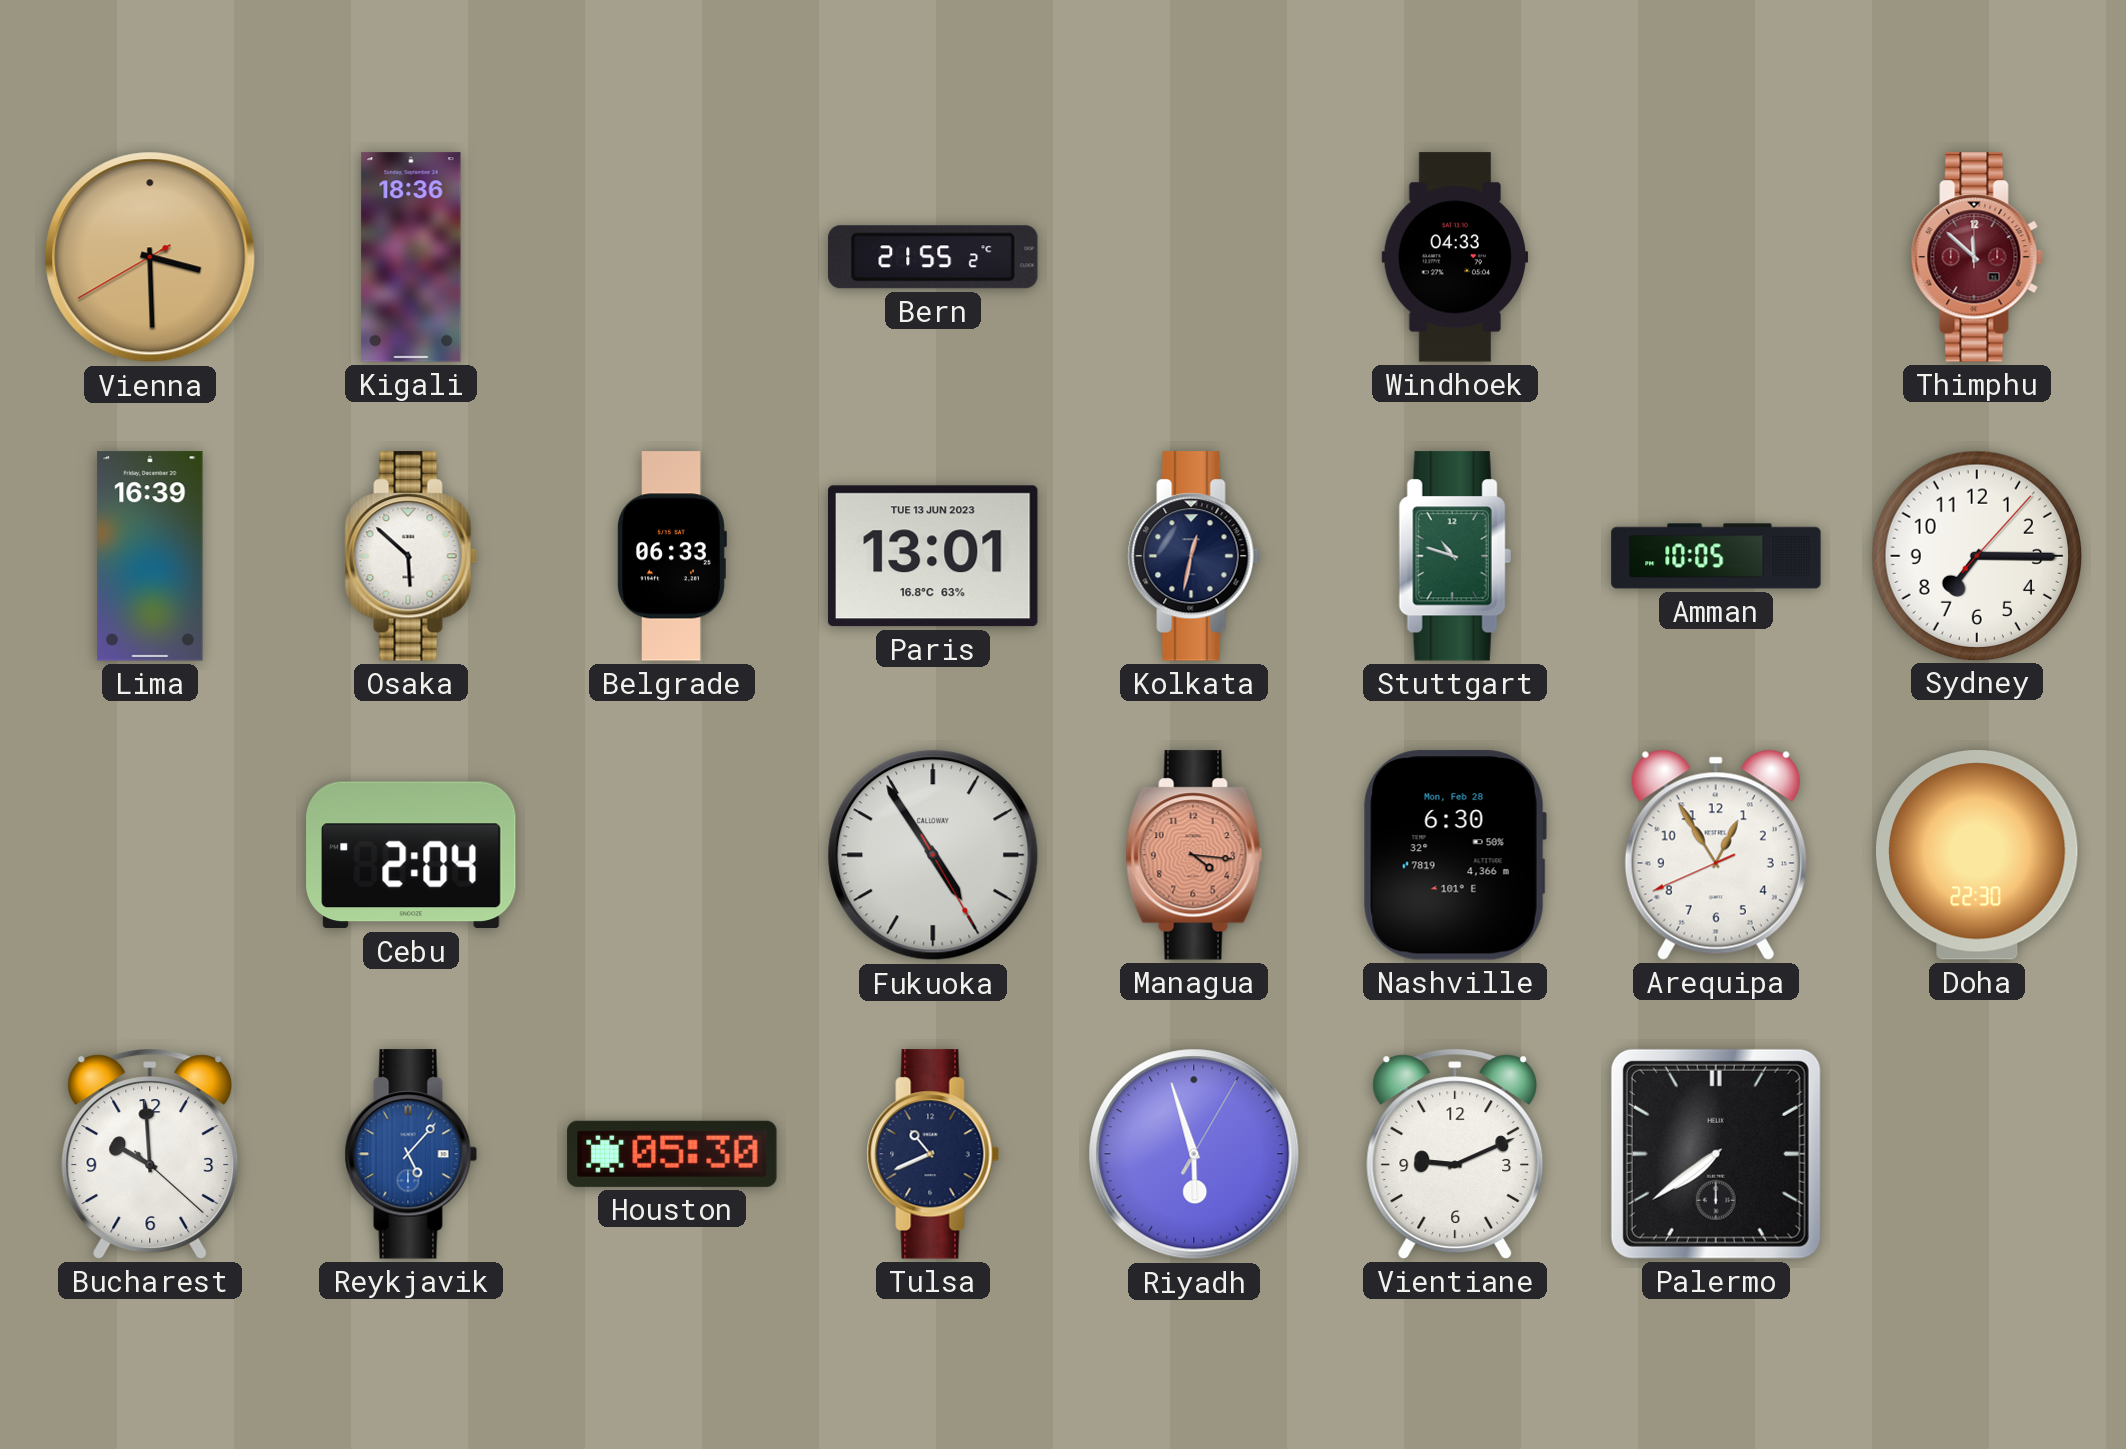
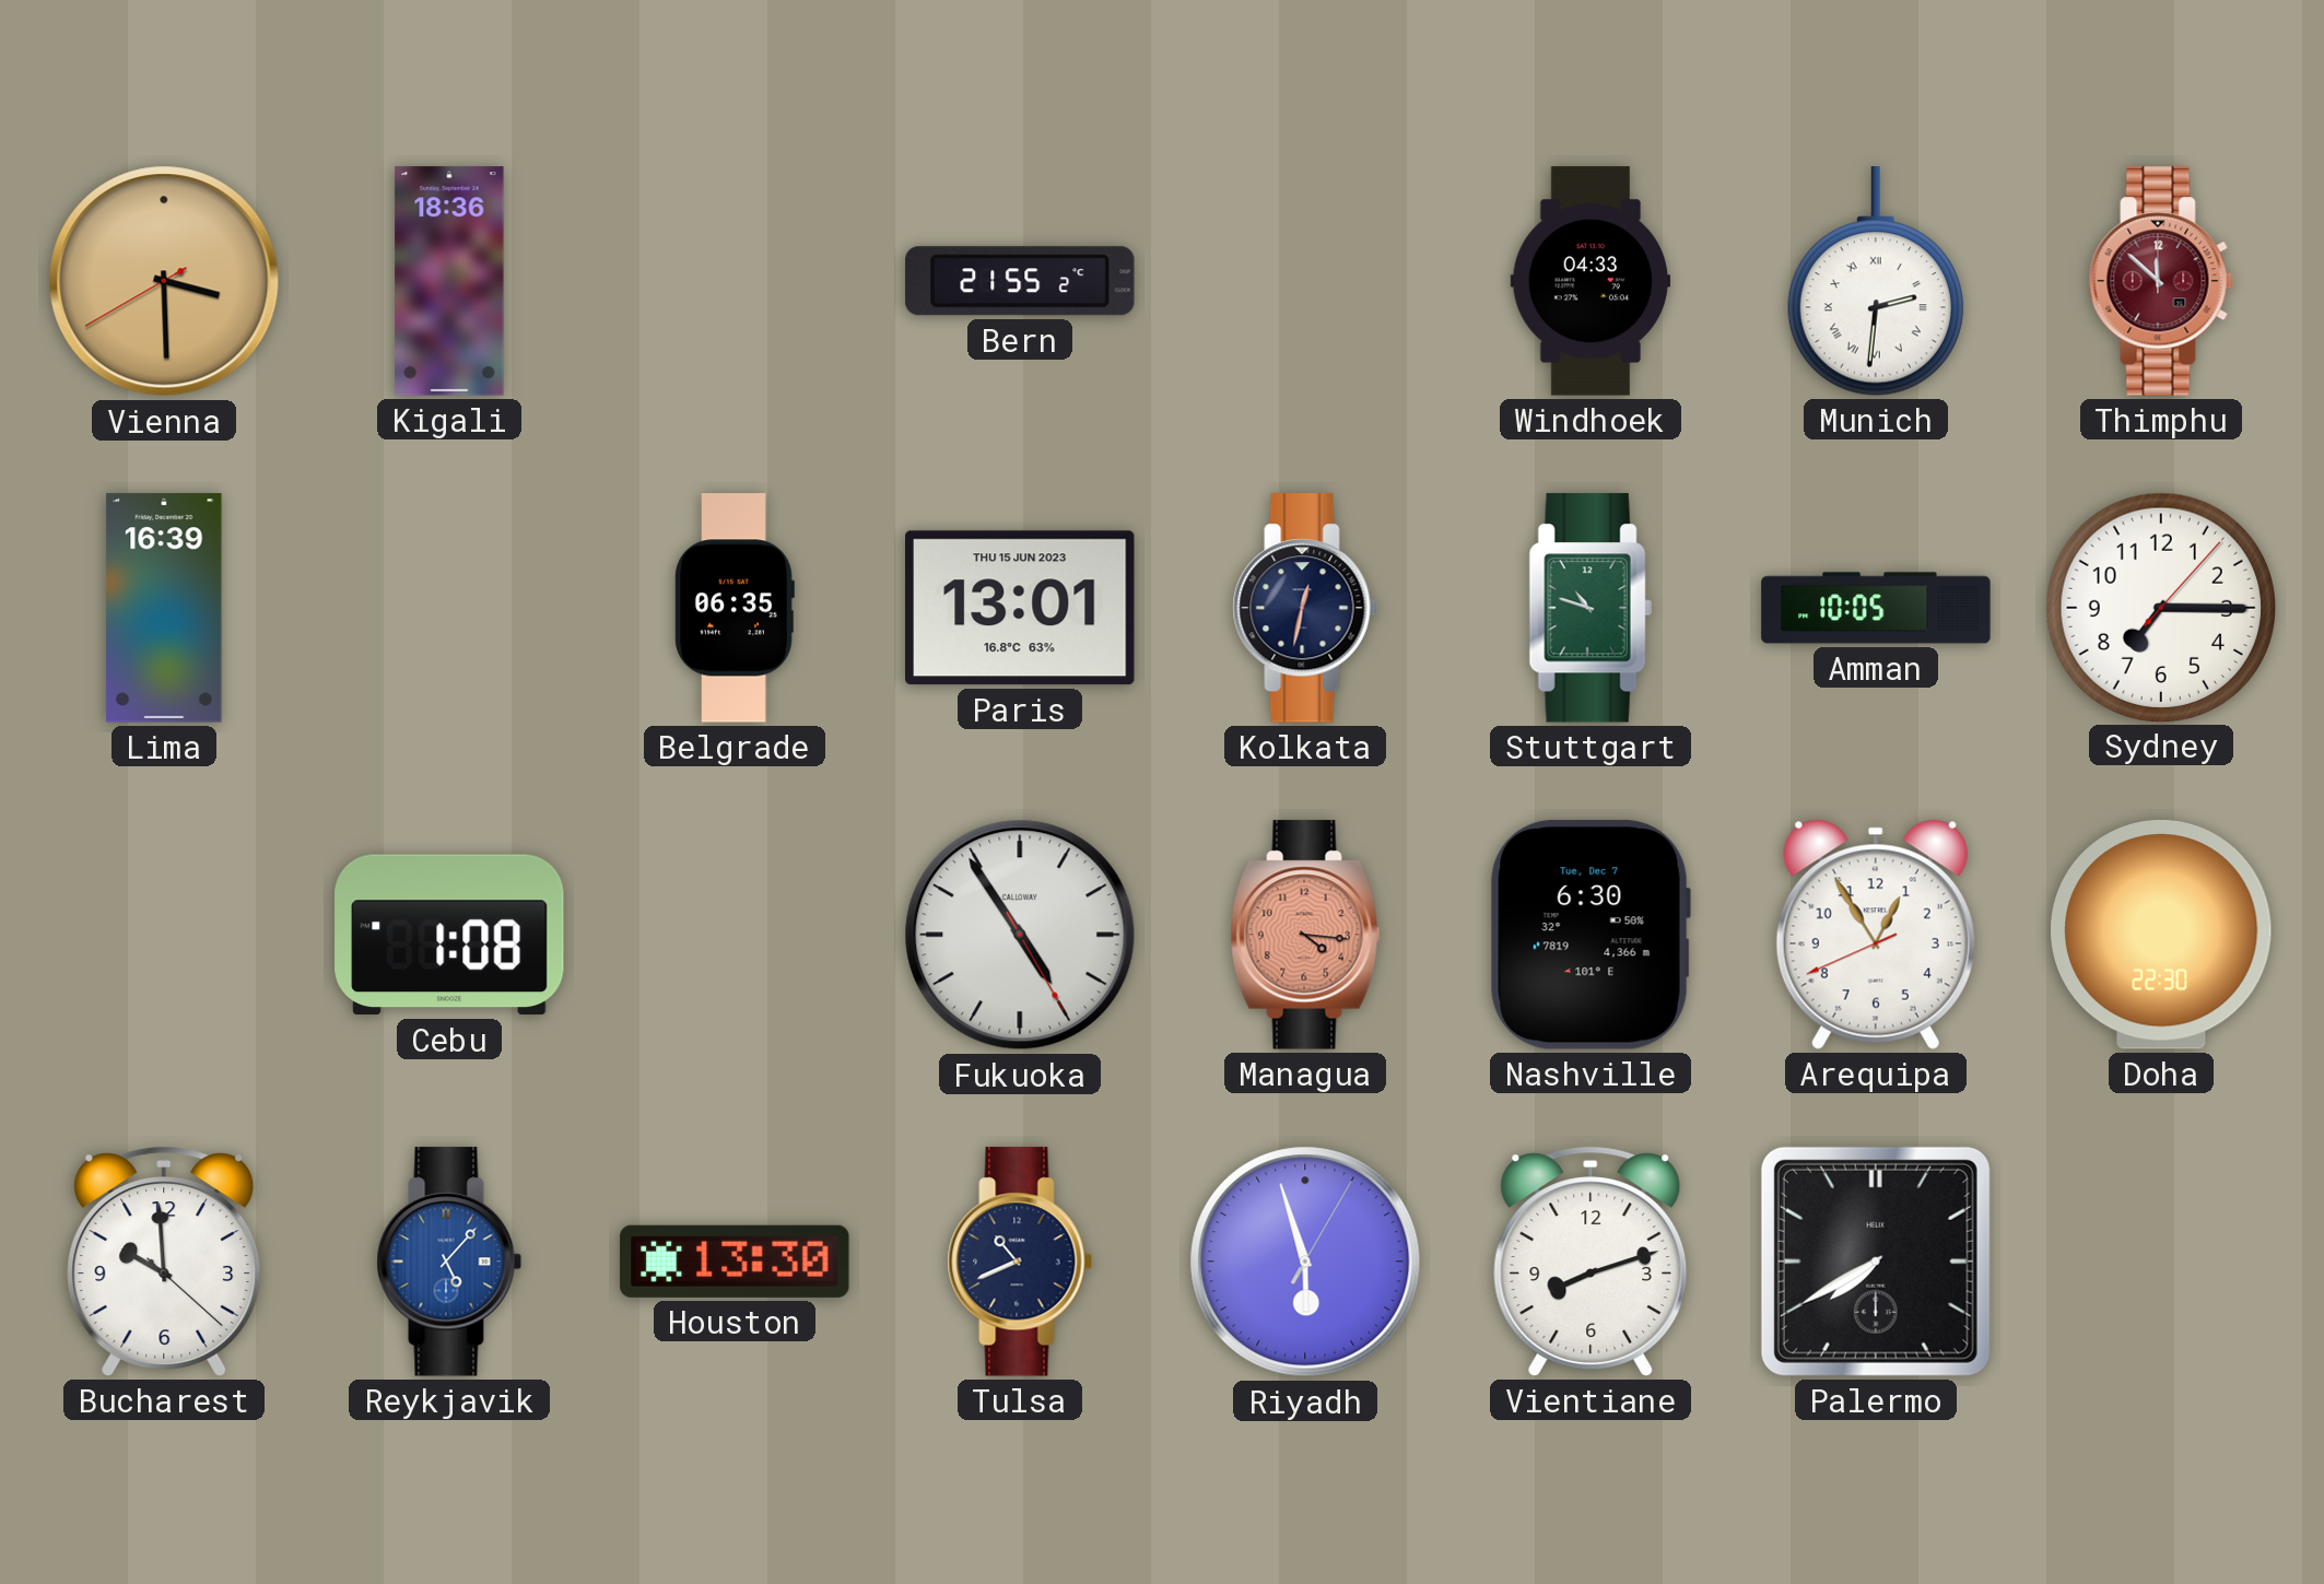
Munich: none -> 2:31 (1876, 281)
Osaka: 5:52 -> none (411, 556)
Belgrade: 06:33 -> 06:35 (735, 608)
Paris date: TUE 13 JUN 2023 -> THU 15 JUN 2023 (1021, 608)
Cebu: 2:04 -> 1:08 (449, 935)
Nashville date: Mon, Feb 28 -> Tue, Dec 7 (1591, 935)
Houston: 05:30 -> 13:30 (735, 1262)
Vientiane: 9:11 -> 8:12 (1591, 1262)
Palermo: 7:39 -> 7:40 (1876, 1262)
